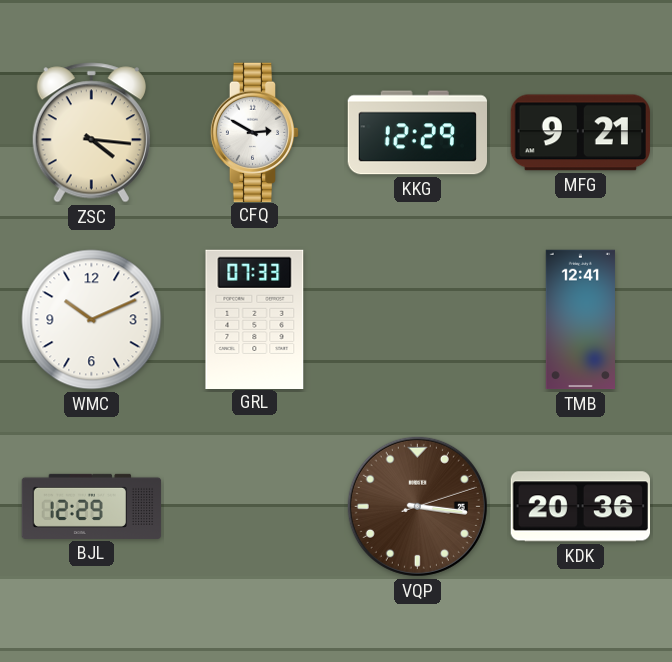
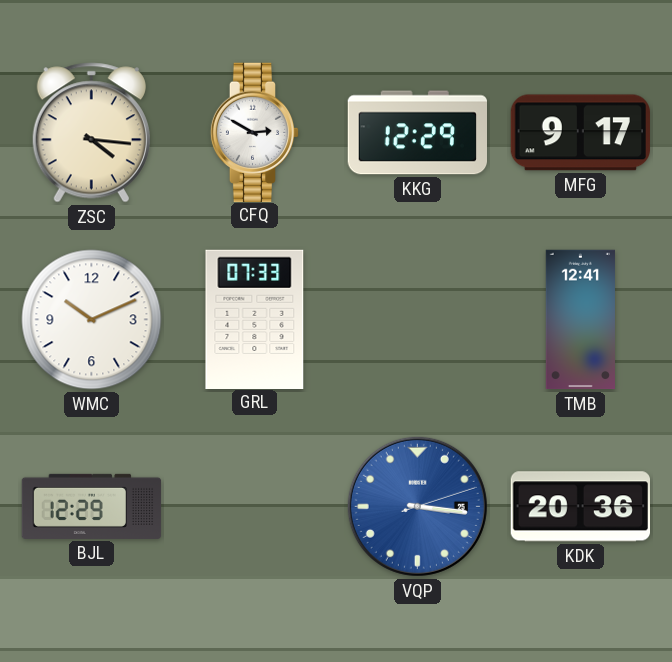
MFG: 9:21 -> 9:17 (580, 133)
VQP dial: brown -> blue (417, 506)
